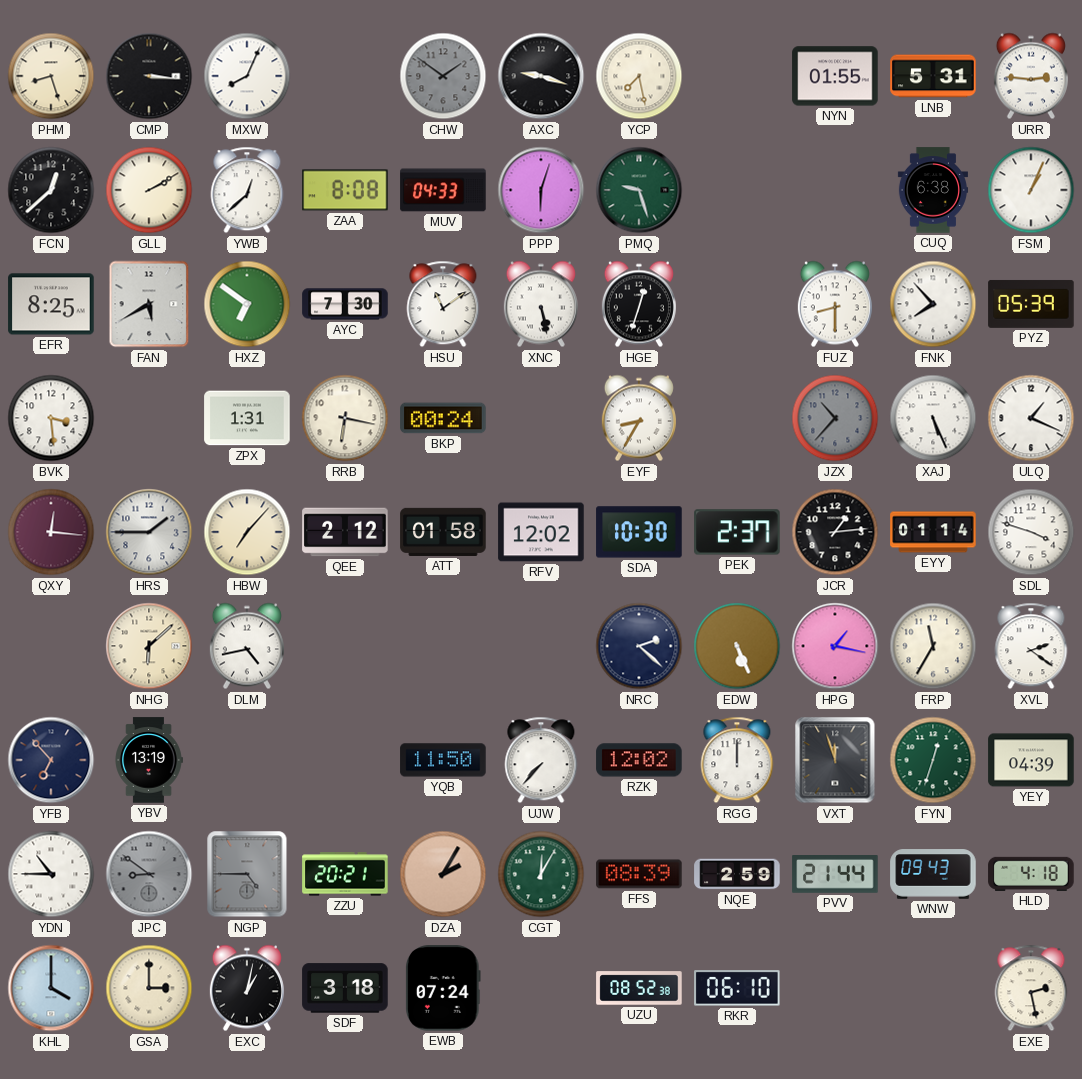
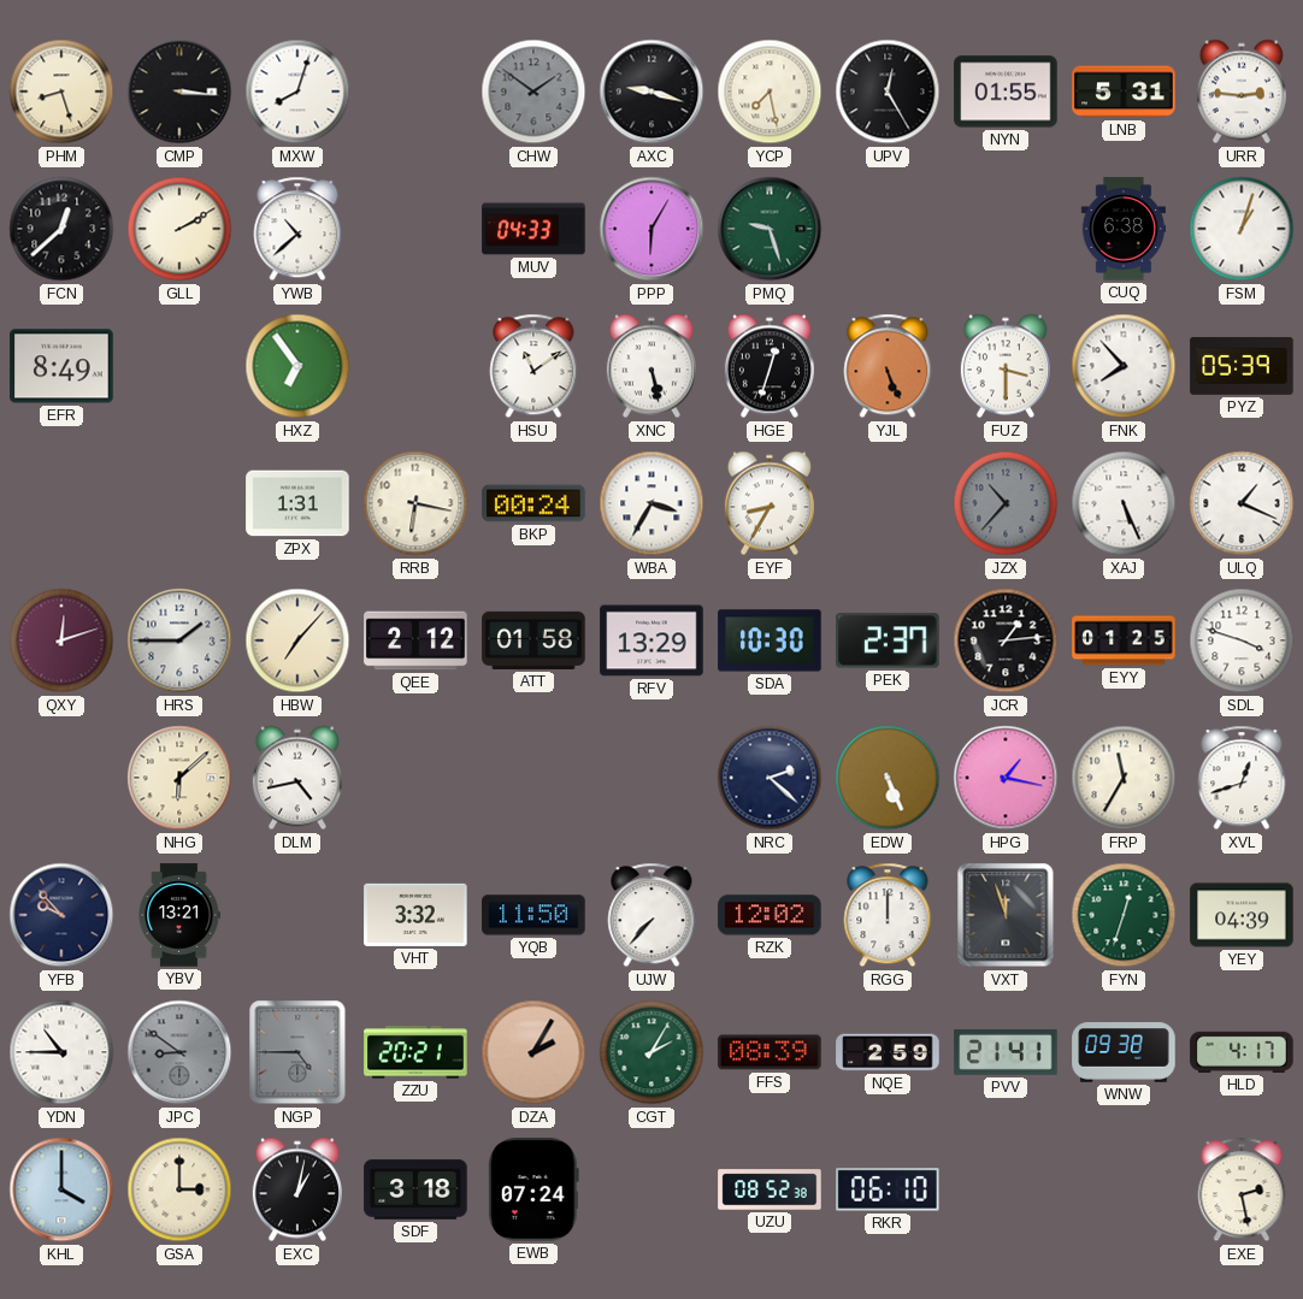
MXW: 8:04 -> 8:03 (297, 91)
UPV: none -> 12:25 (888, 91)
YWB: 12:38 -> 10:38 (297, 229)
ZAA: 8:08 -> none (345, 190)
PPP: 6:03 -> 6:05 (651, 229)
FSM: 1:04 -> 1:03 (1242, 229)
EFR: 8:25 -> 8:49 (61, 366)
FAN: 5:40 -> none (149, 304)
HXZ: 6:51 -> 6:54 (297, 366)
AYC: 7:30 -> none (345, 304)
YJL: none -> 5:26 (888, 366)
FUZ: 8:30 -> 3:30 (1006, 366)
BVK: 3:29 -> none (51, 418)
WBA: none -> 3:35 (651, 503)
QXY: 12:16 -> 12:12 (61, 640)
RFV: 12:02 -> 13:29 (651, 640)
EYY: 01:14 -> 01:25 (1124, 640)
XVL: 2:21 -> 12:42 (1242, 778)
YFB: 6:53 -> 9:53 (61, 915)
YBV: 13:19 -> 13:21 (179, 915)
VHT: none -> 3:32 (415, 915)
CGT: 12:05 -> 2:05 (651, 1052)
PVV: 21:44 -> 21:41 (1006, 1053)
WNW: 09:43 -> 09:38 (1124, 1052)
HLD: 4:18 -> 4:17 (1242, 1052)
